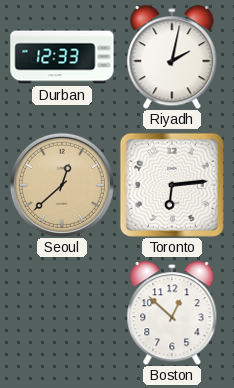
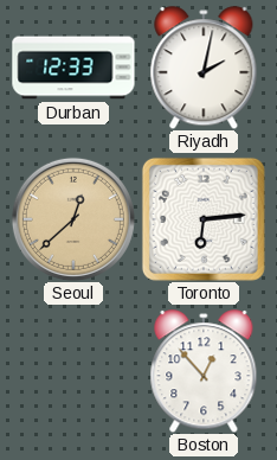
Boston: 12:52 -> 12:53 (204, 371)
